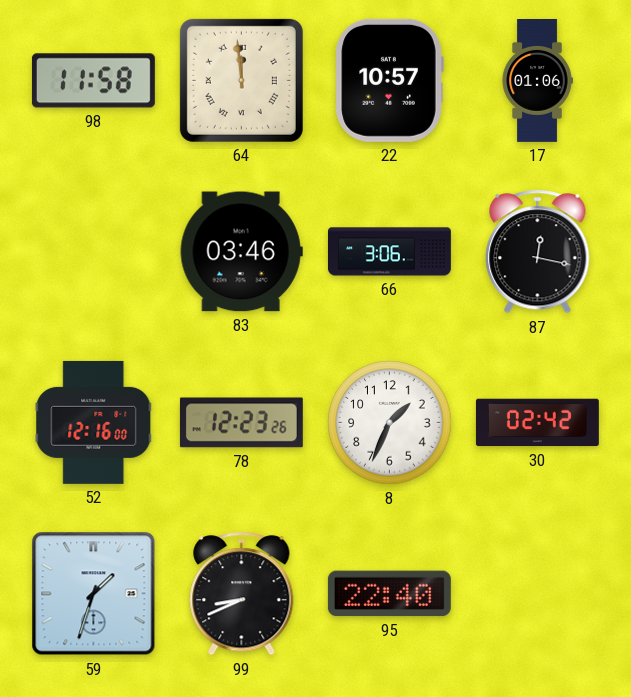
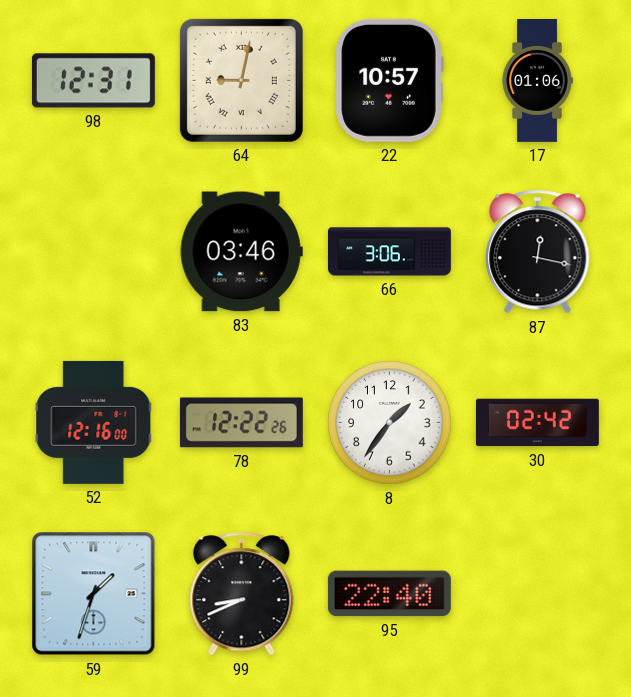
98: 11:58 -> 12:31 (93, 81)
64: 11:59 -> 9:02 (241, 80)
78: 12:23 -> 12:22 (241, 423)
8: 1:34 -> 1:36 (390, 423)
